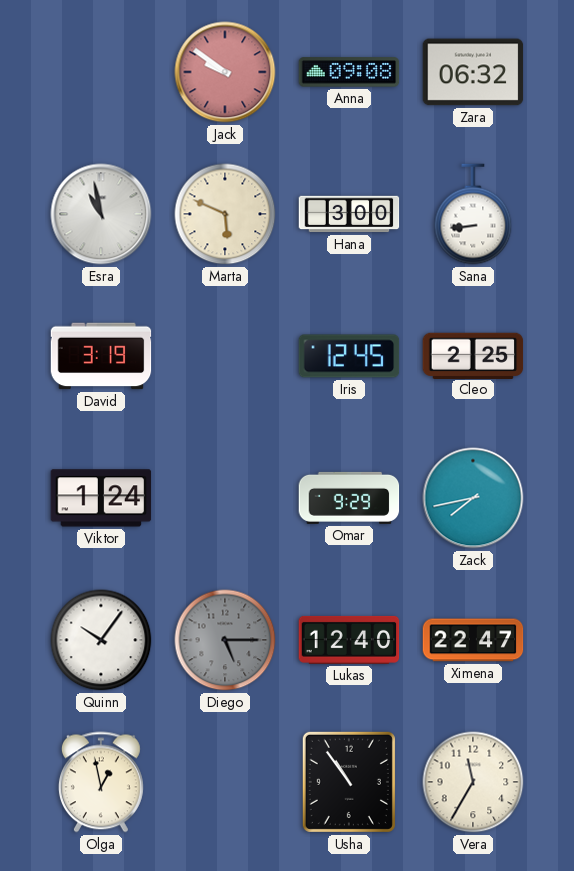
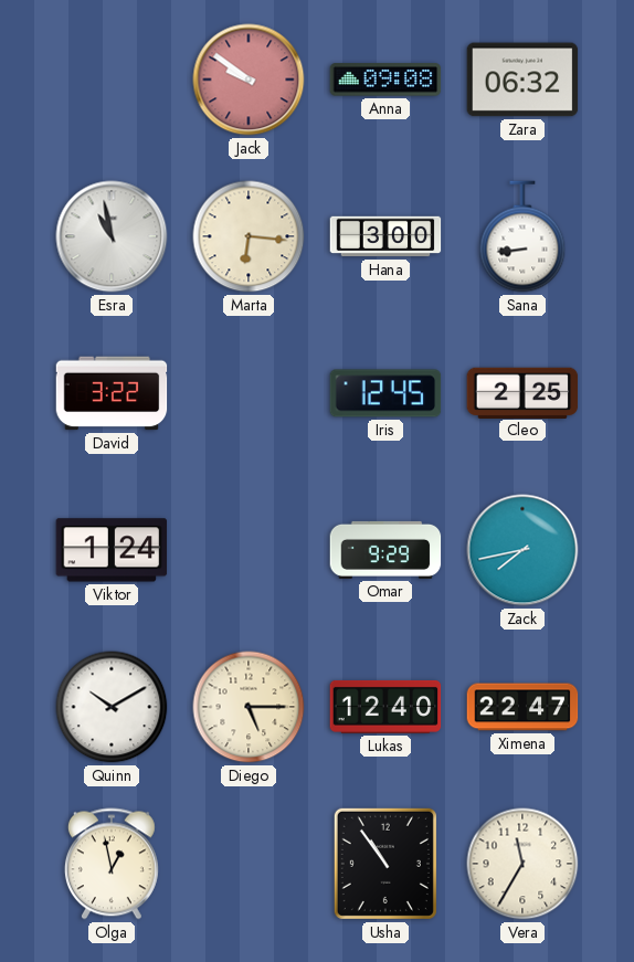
Marta: 5:49 -> 6:16 (249, 236)
David: 3:19 -> 3:22 (112, 393)
Quinn: 10:06 -> 10:10 (112, 707)
Diego dial: grey -> cream (249, 707)
